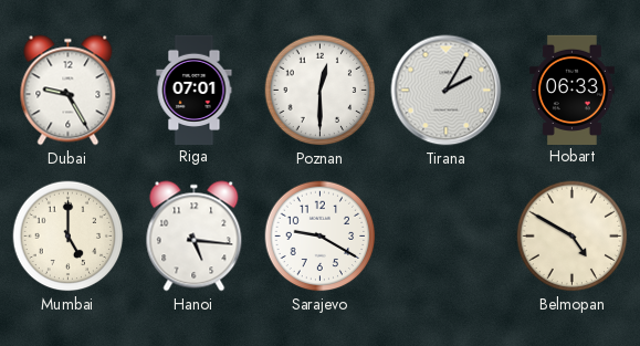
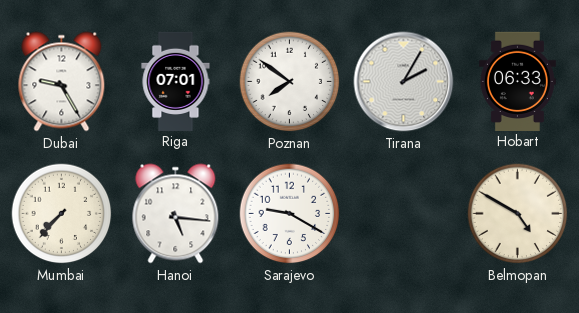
Poznan: 12:30 -> 7:51 (290, 82)
Mumbai: 5:00 -> 7:37 (62, 214)
